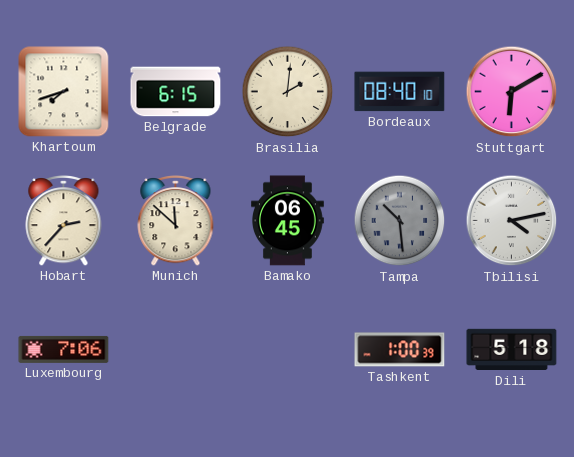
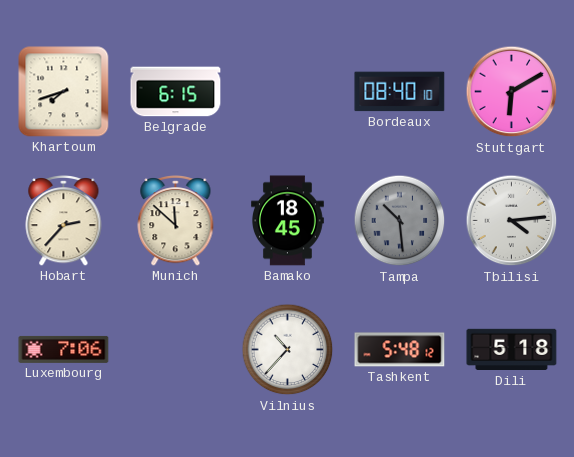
Brasilia: 2:01 -> none (288, 92)
Bamako: 06:45 -> 18:45 (288, 221)
Tbilisi: 4:13 -> 4:14 (512, 221)
Vilnius: none -> 10:37 (288, 350)
Tashkent: 1:00 -> 5:48 (400, 350)
